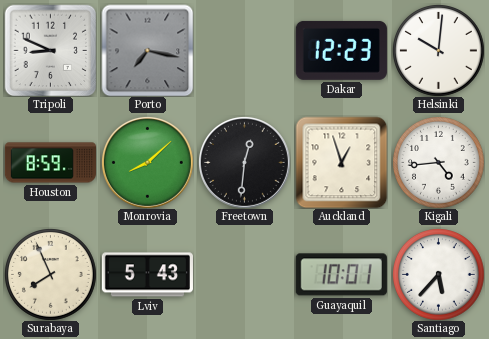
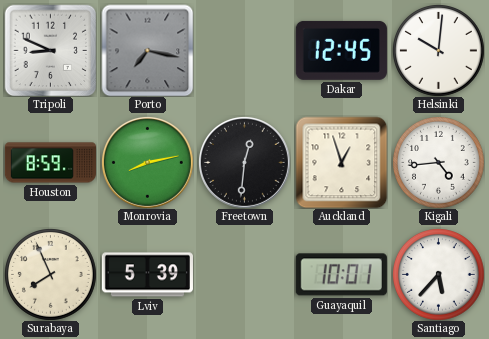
Dakar: 12:23 -> 12:45 (341, 50)
Monrovia: 8:08 -> 8:13 (147, 162)
Lviv: 5:43 -> 5:39 (147, 275)
